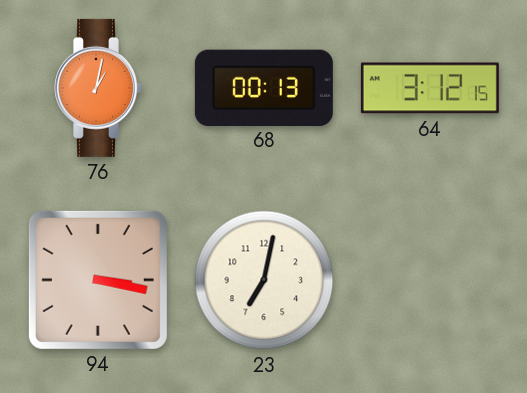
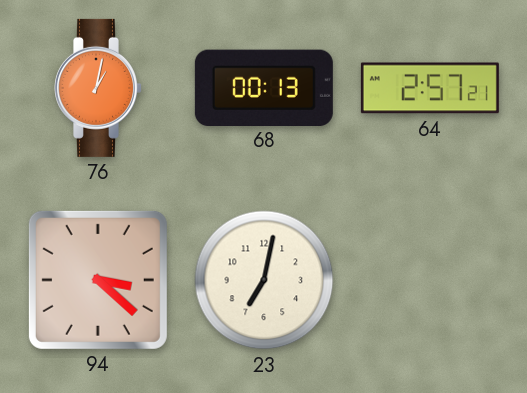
64: 3:12 -> 2:57 (430, 88)
94: 3:17 -> 3:22 (98, 280)
